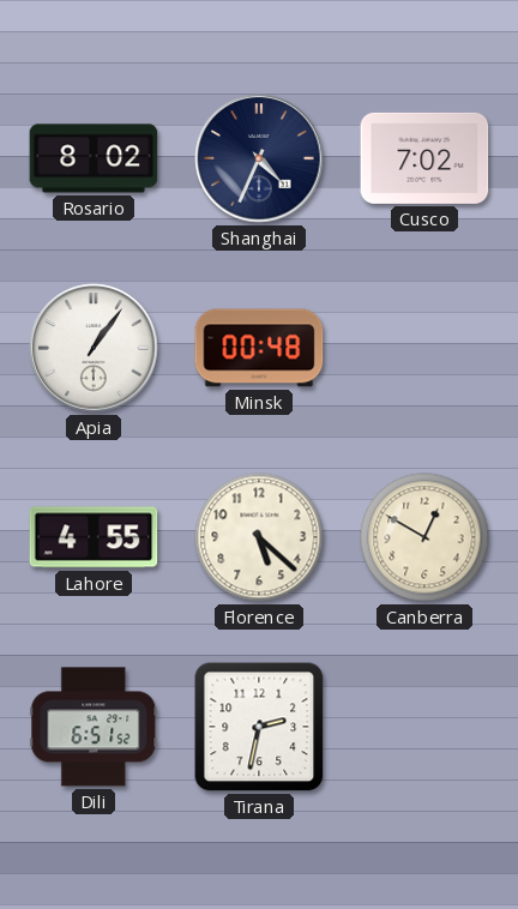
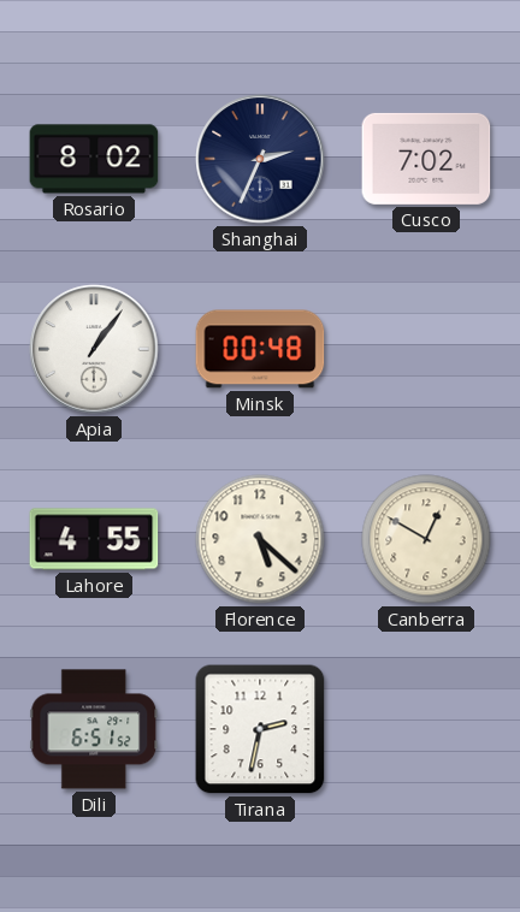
Shanghai: 4:34 -> 2:34 (260, 159)
